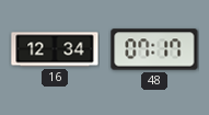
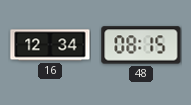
48: 07:17 -> 08:15 (141, 45)
